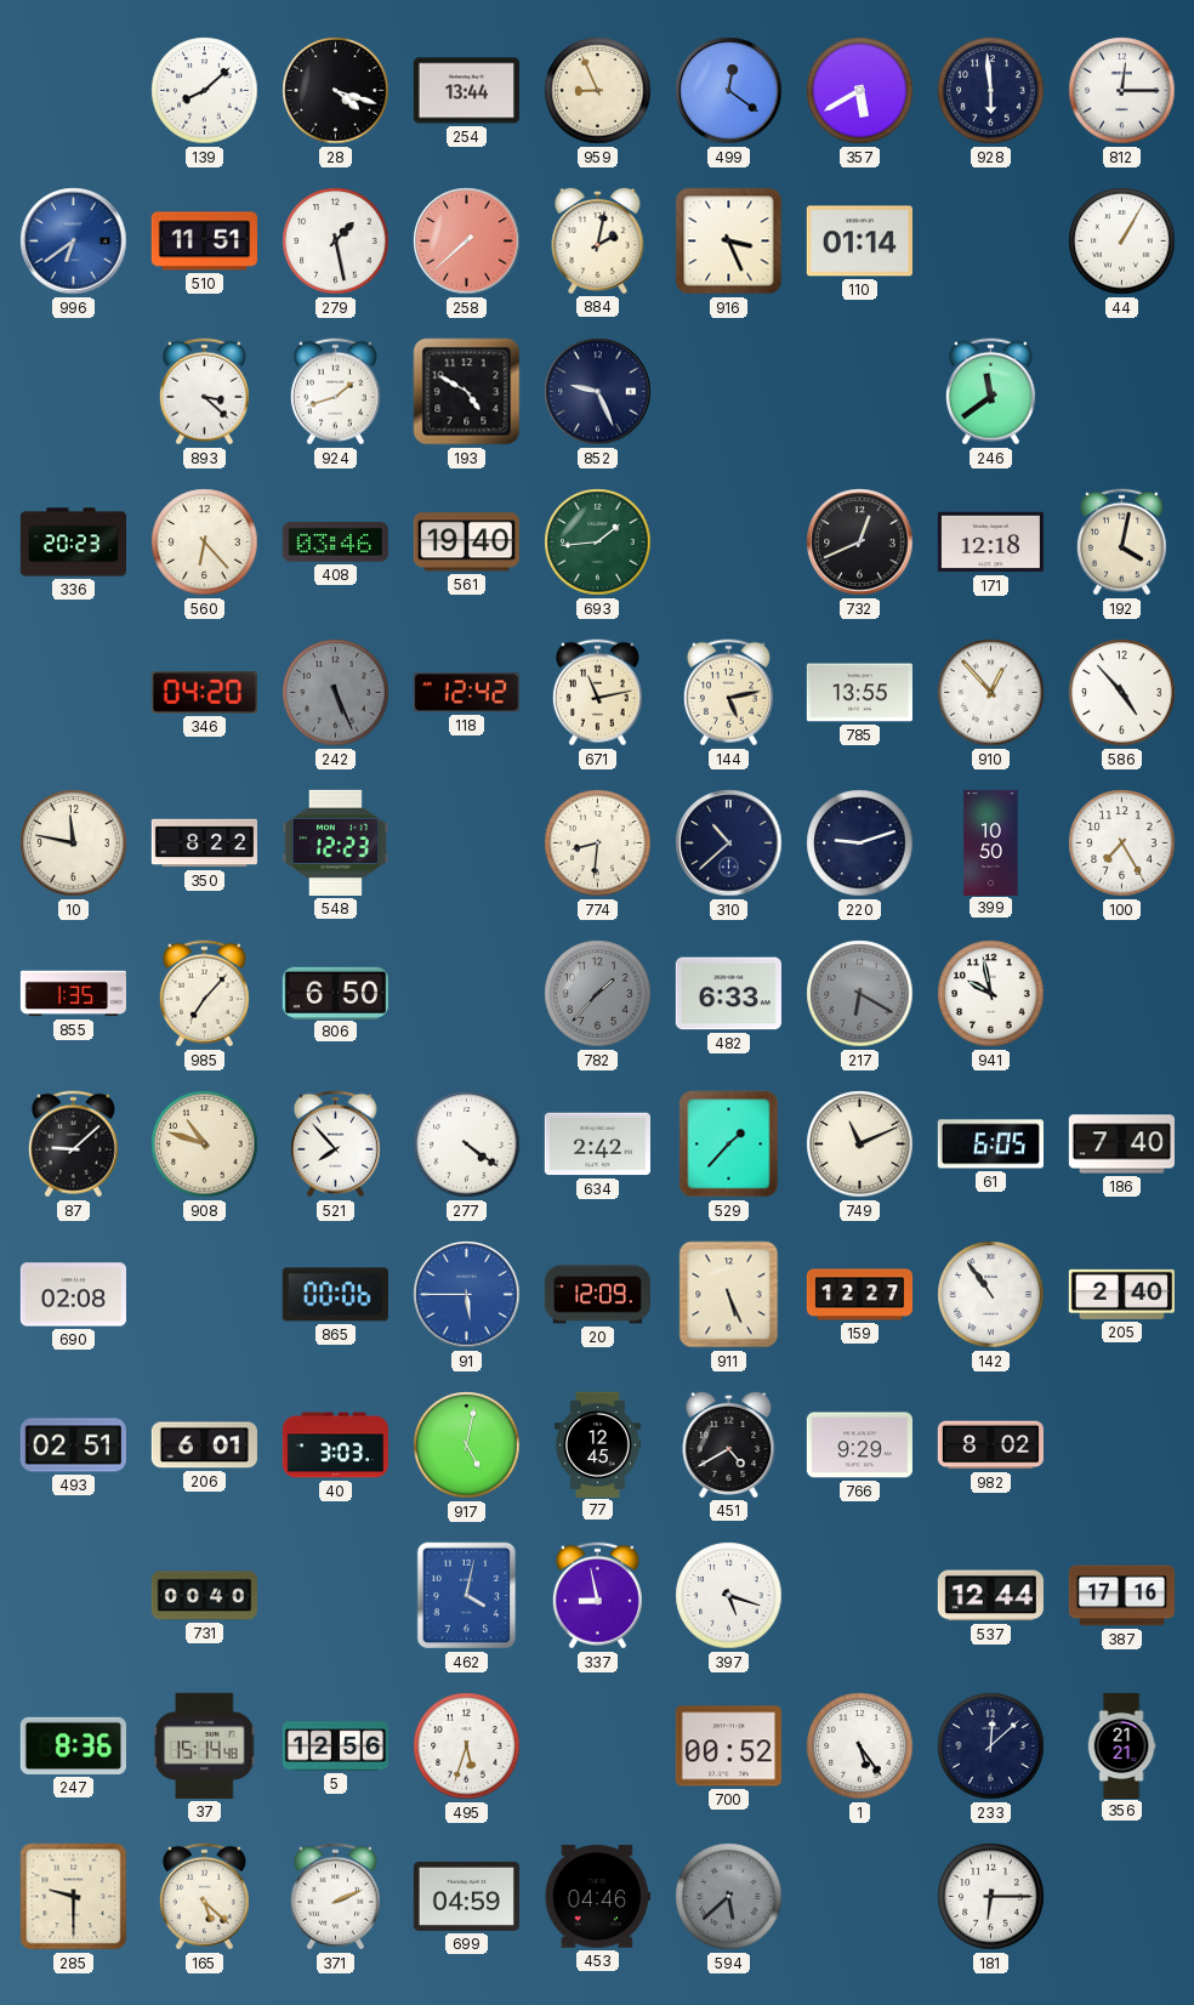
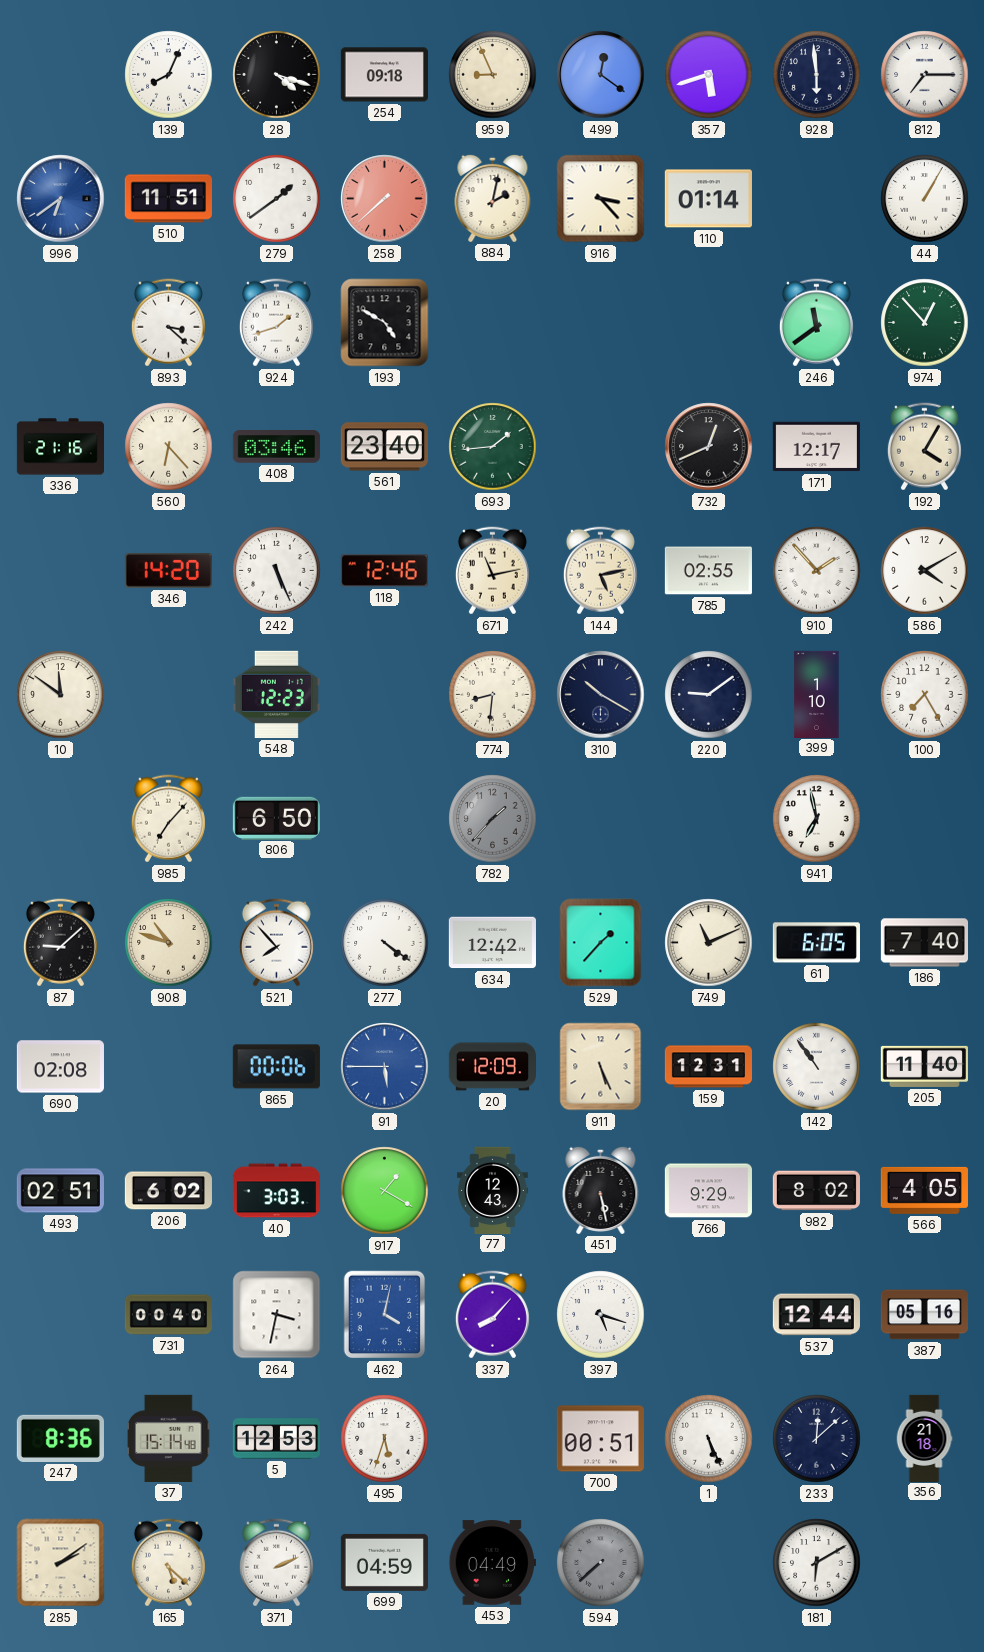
139: 8:08 -> 8:04 (169, 75)
254: 13:44 -> 09:18 (384, 75)
357: 5:40 -> 5:42 (709, 75)
812: 12:15 -> 7:15 (925, 75)
279: 1:28 -> 1:39 (277, 199)
916: 3:26 -> 3:23 (601, 199)
852: 9:26 -> none (598, 392)
974: none -> 12:53 (925, 323)
336: 20:23 -> 21:16 (60, 447)
561: 19:40 -> 23:40 (384, 447)
171: 12:18 -> 12:17 (816, 447)
192: 4:02 -> 4:05 (924, 447)
346: 04:20 -> 14:20 (168, 571)
242 dial: grey -> white (277, 571)
118: 12:42 -> 12:46 (384, 571)
785: 13:55 -> 02:55 (708, 571)
910: 12:53 -> 1:53 (817, 571)
586: 4:53 -> 4:10 (925, 571)
10: 11:47 -> 11:51 (61, 695)
350: 8:22 -> none (204, 844)
310: 10:38 -> 10:20 (601, 695)
220: 9:12 -> 9:09 (709, 695)
399: 10:50 -> 1:10 (817, 694)
855: 1:35 -> none (73, 994)
482: 6:33 -> none (728, 994)
217: 6:20 -> none (860, 994)
941: 9:58 -> 6:58 (817, 819)
634: 2:42 -> 12:42 (492, 943)
159: 12:27 -> 12:31 (708, 1067)
205: 2:40 -> 11:40 (924, 1066)
206: 6:01 -> 6:02 (168, 1191)
917: 5:02 -> 1:20 (385, 1191)
77: 12:45 -> 12:43 (492, 1190)
451: 4:40 -> 5:28 (601, 1190)
566: none -> 4:05 (924, 1190)
264: none -> 3:32 (277, 1315)
337: 8:58 -> 8:07 (492, 1315)
387: 17:16 -> 05:16 (924, 1315)
5: 12:56 -> 12:53 (276, 1439)
700: 00:52 -> 00:51 (600, 1439)
1: 5:24 -> 5:26 (709, 1439)
356: 21:21 -> 21:18 (924, 1438)
285: 9:30 -> 2:09 (61, 1563)
453: 04:46 -> 04:49 (492, 1563)
594: 5:38 -> 7:38 (601, 1563)
181: 6:15 -> 6:10 (817, 1563)
